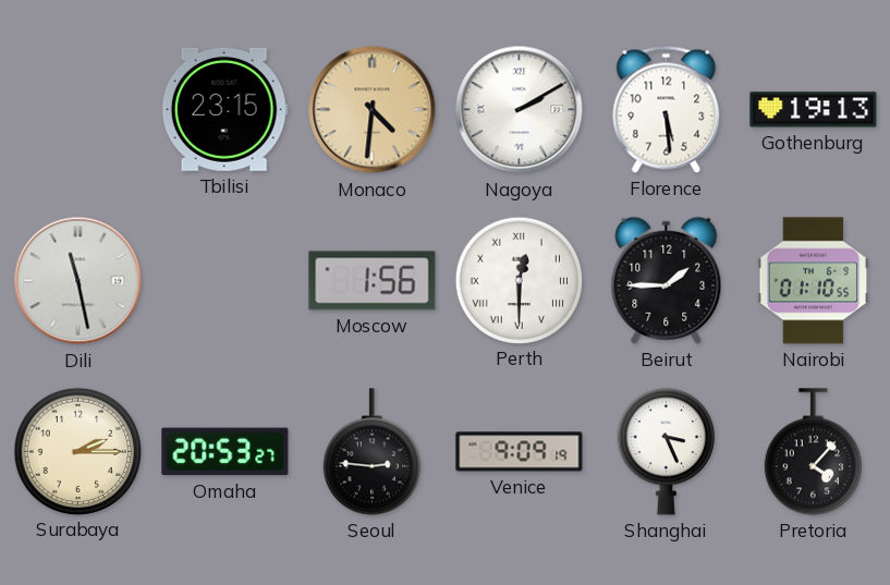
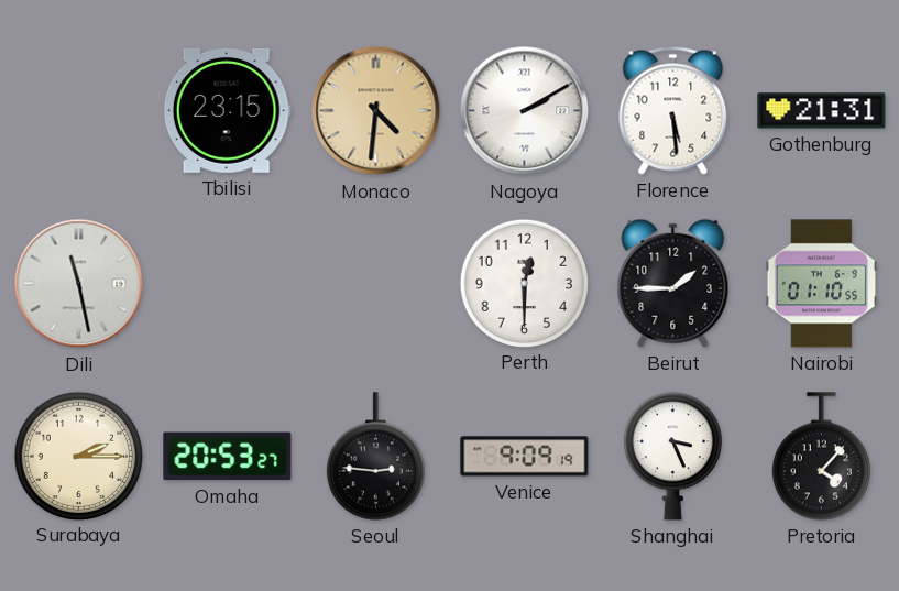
Gothenburg: 19:13 -> 21:31 (822, 111)
Moscow: 1:56 -> none (373, 281)
Perth numerals: Roman -> Arabic (524, 283)
